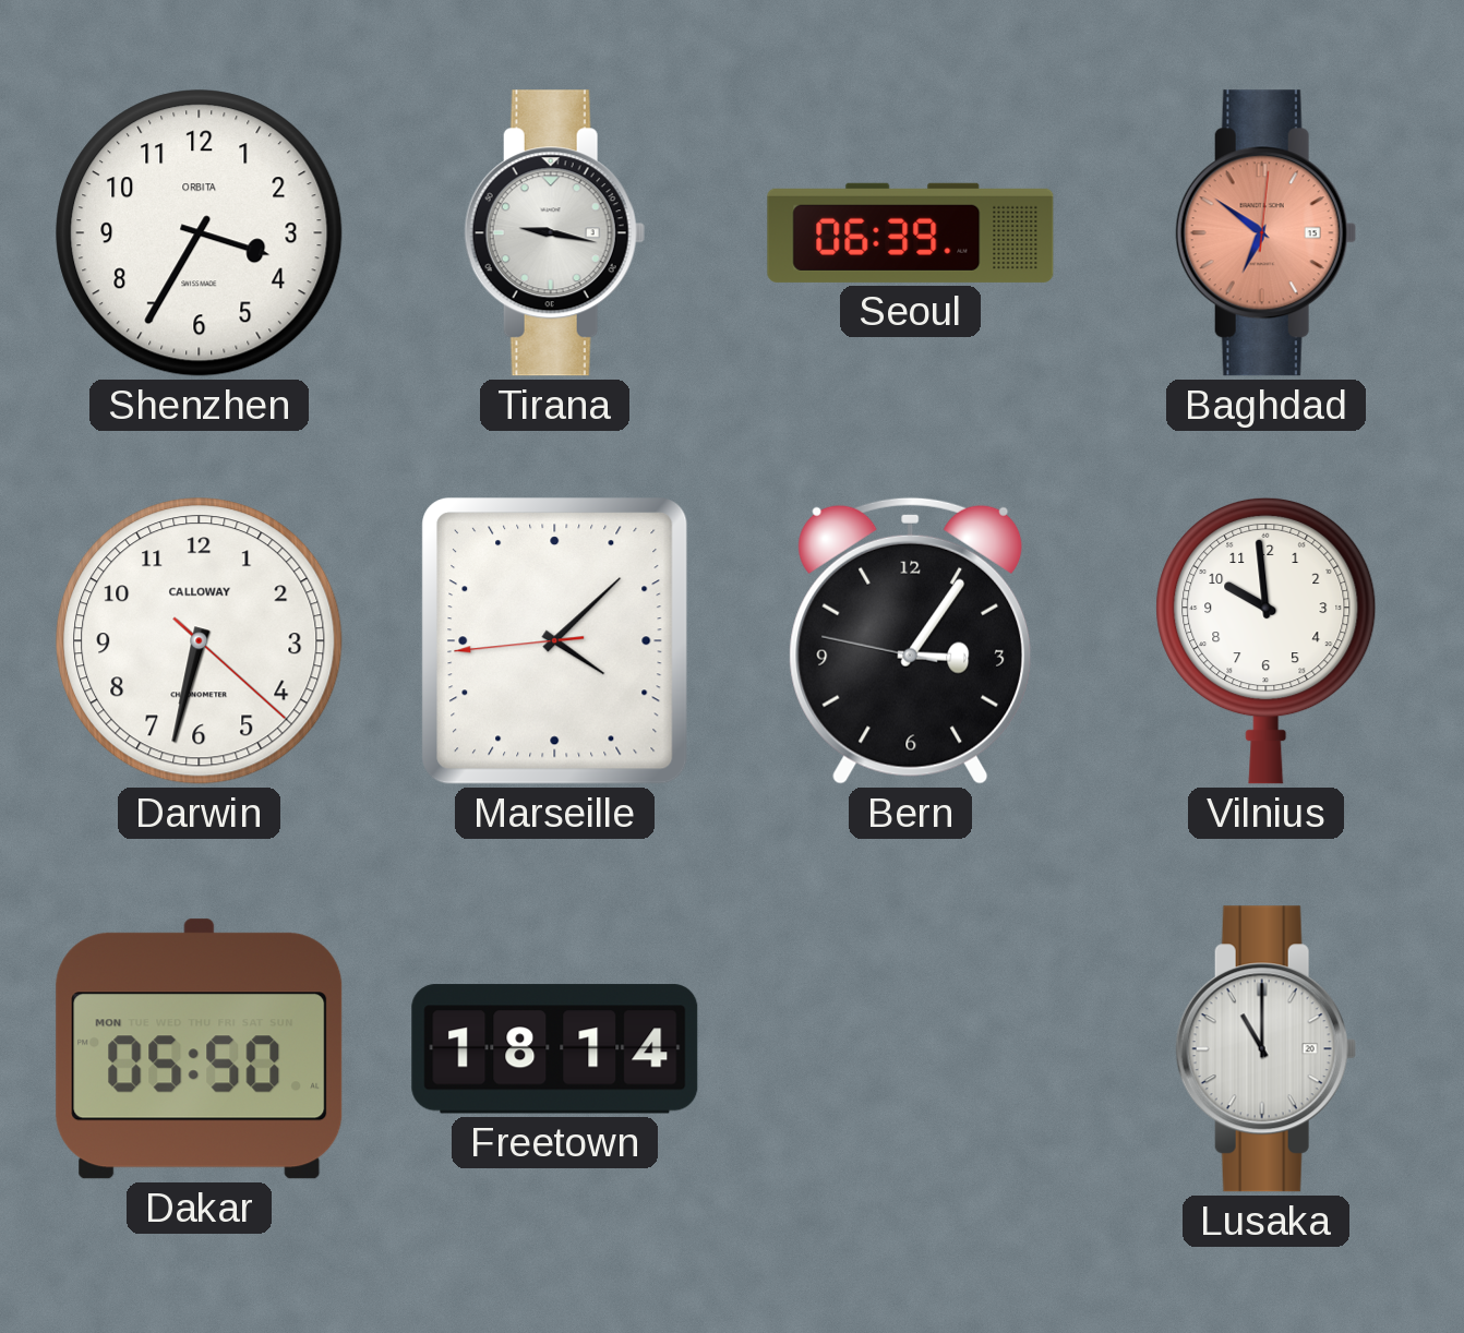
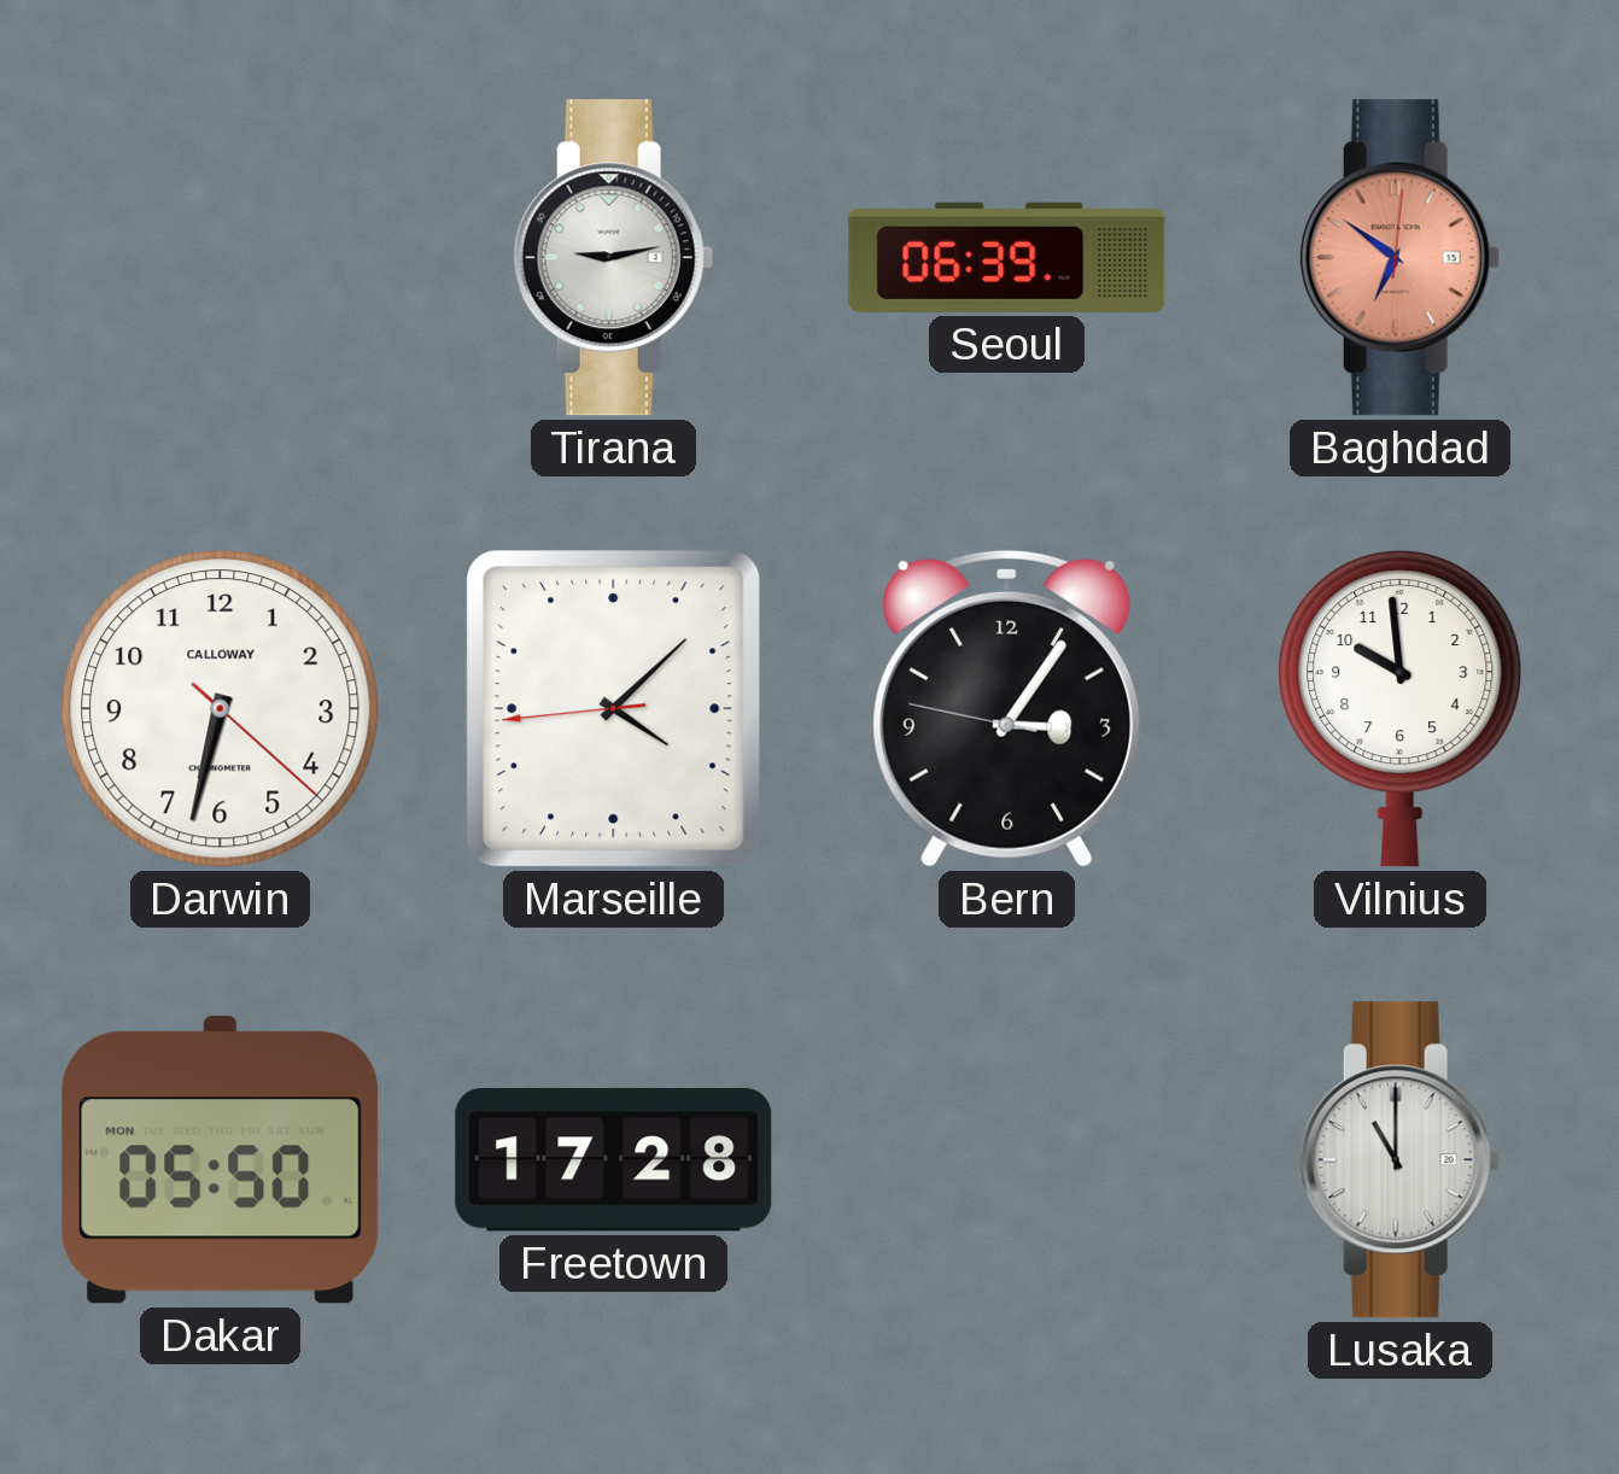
Shenzhen: 3:35 -> none (200, 233)
Tirana: 9:17 -> 9:13 (613, 258)
Freetown: 18:14 -> 17:28 (614, 1160)
